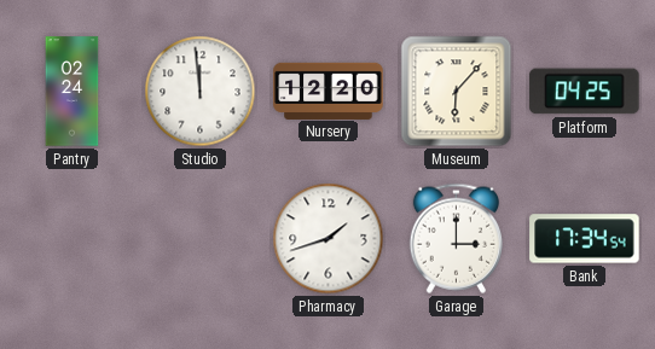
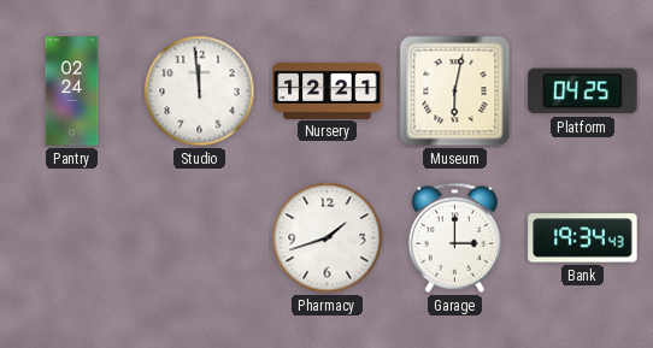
Nursery: 12:20 -> 12:21 (328, 90)
Museum: 6:07 -> 6:02 (455, 92)
Bank: 17:34 -> 19:34 (583, 238)
